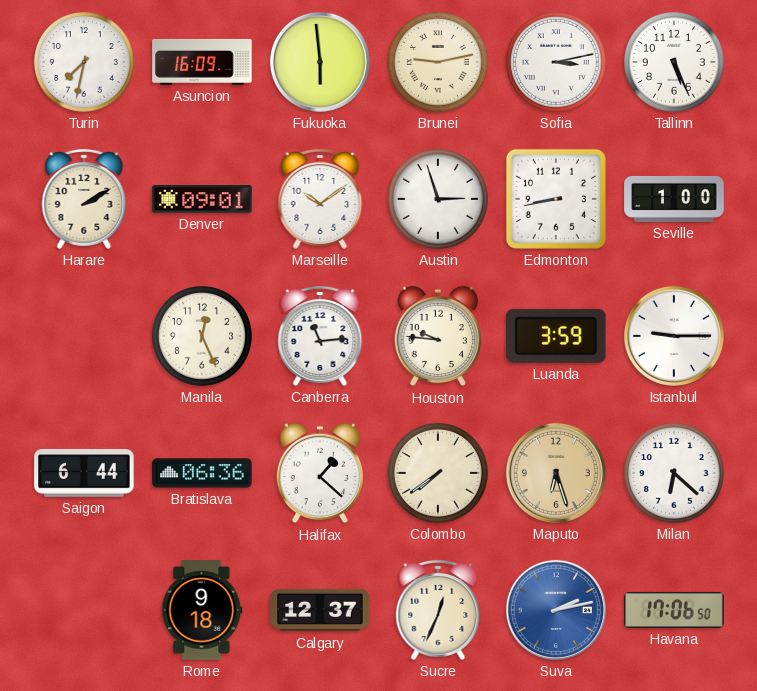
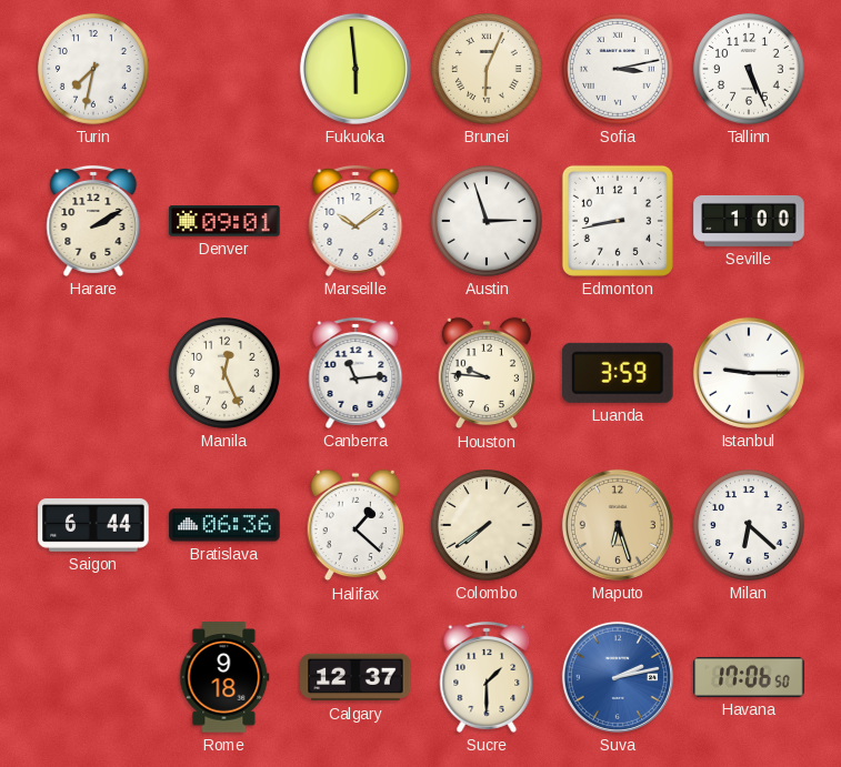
Asuncion: 16:09 -> none (202, 62)
Brunei: 9:13 -> 6:04 (488, 70)
Sucre: 12:34 -> 1:30 (487, 677)
